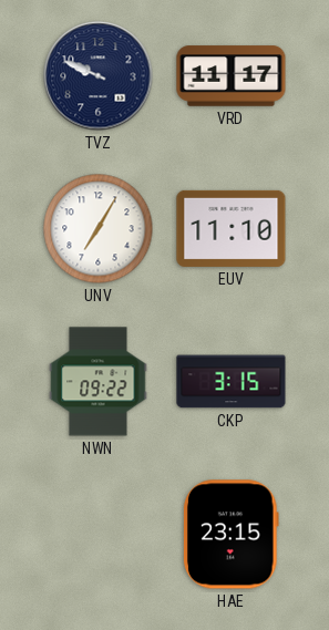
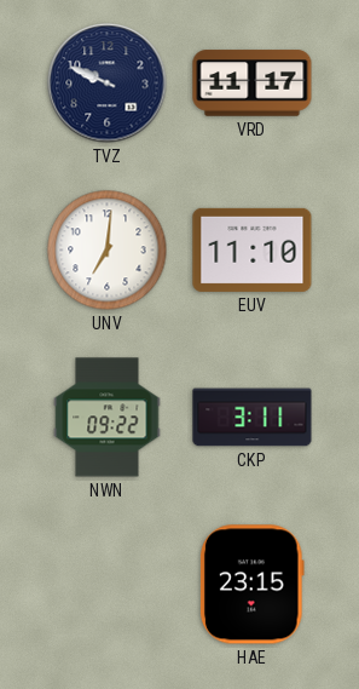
UNV: 7:05 -> 7:01 (108, 251)
CKP: 3:15 -> 3:11 (253, 418)
